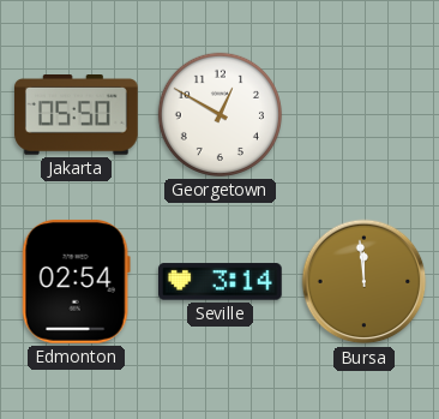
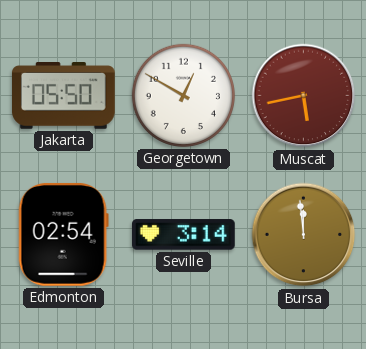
Muscat: none -> 5:43 (304, 96)
